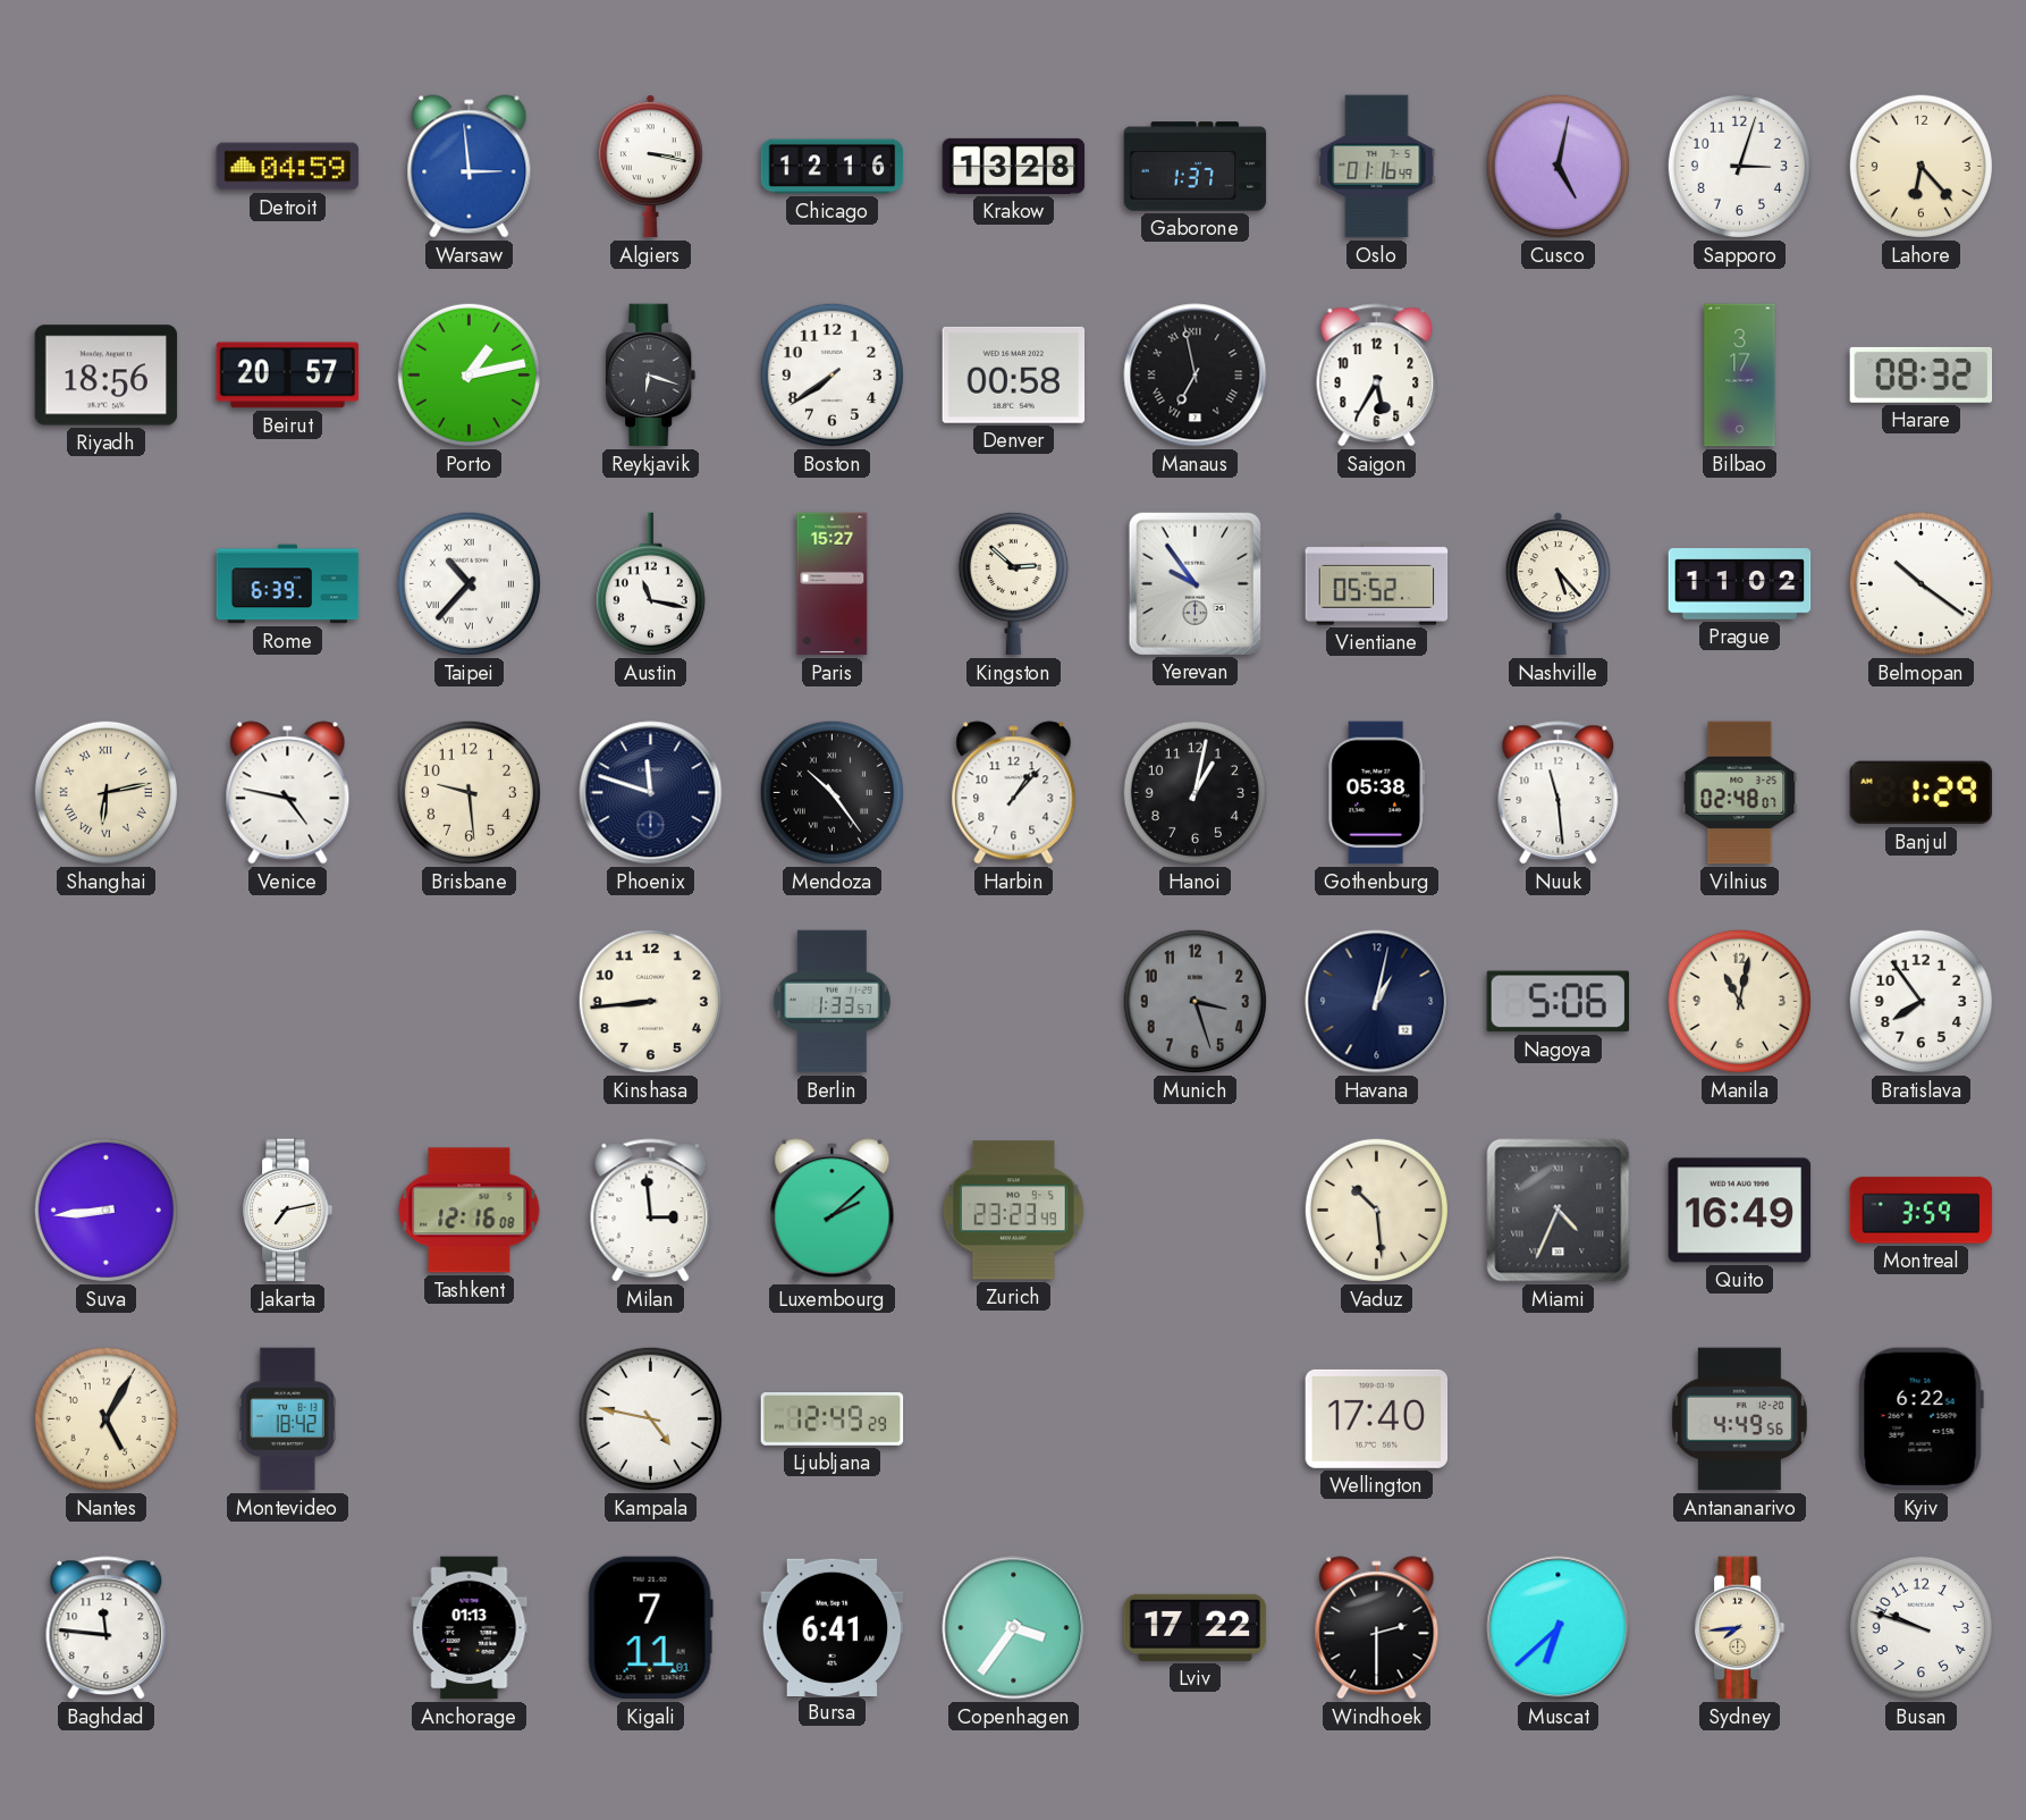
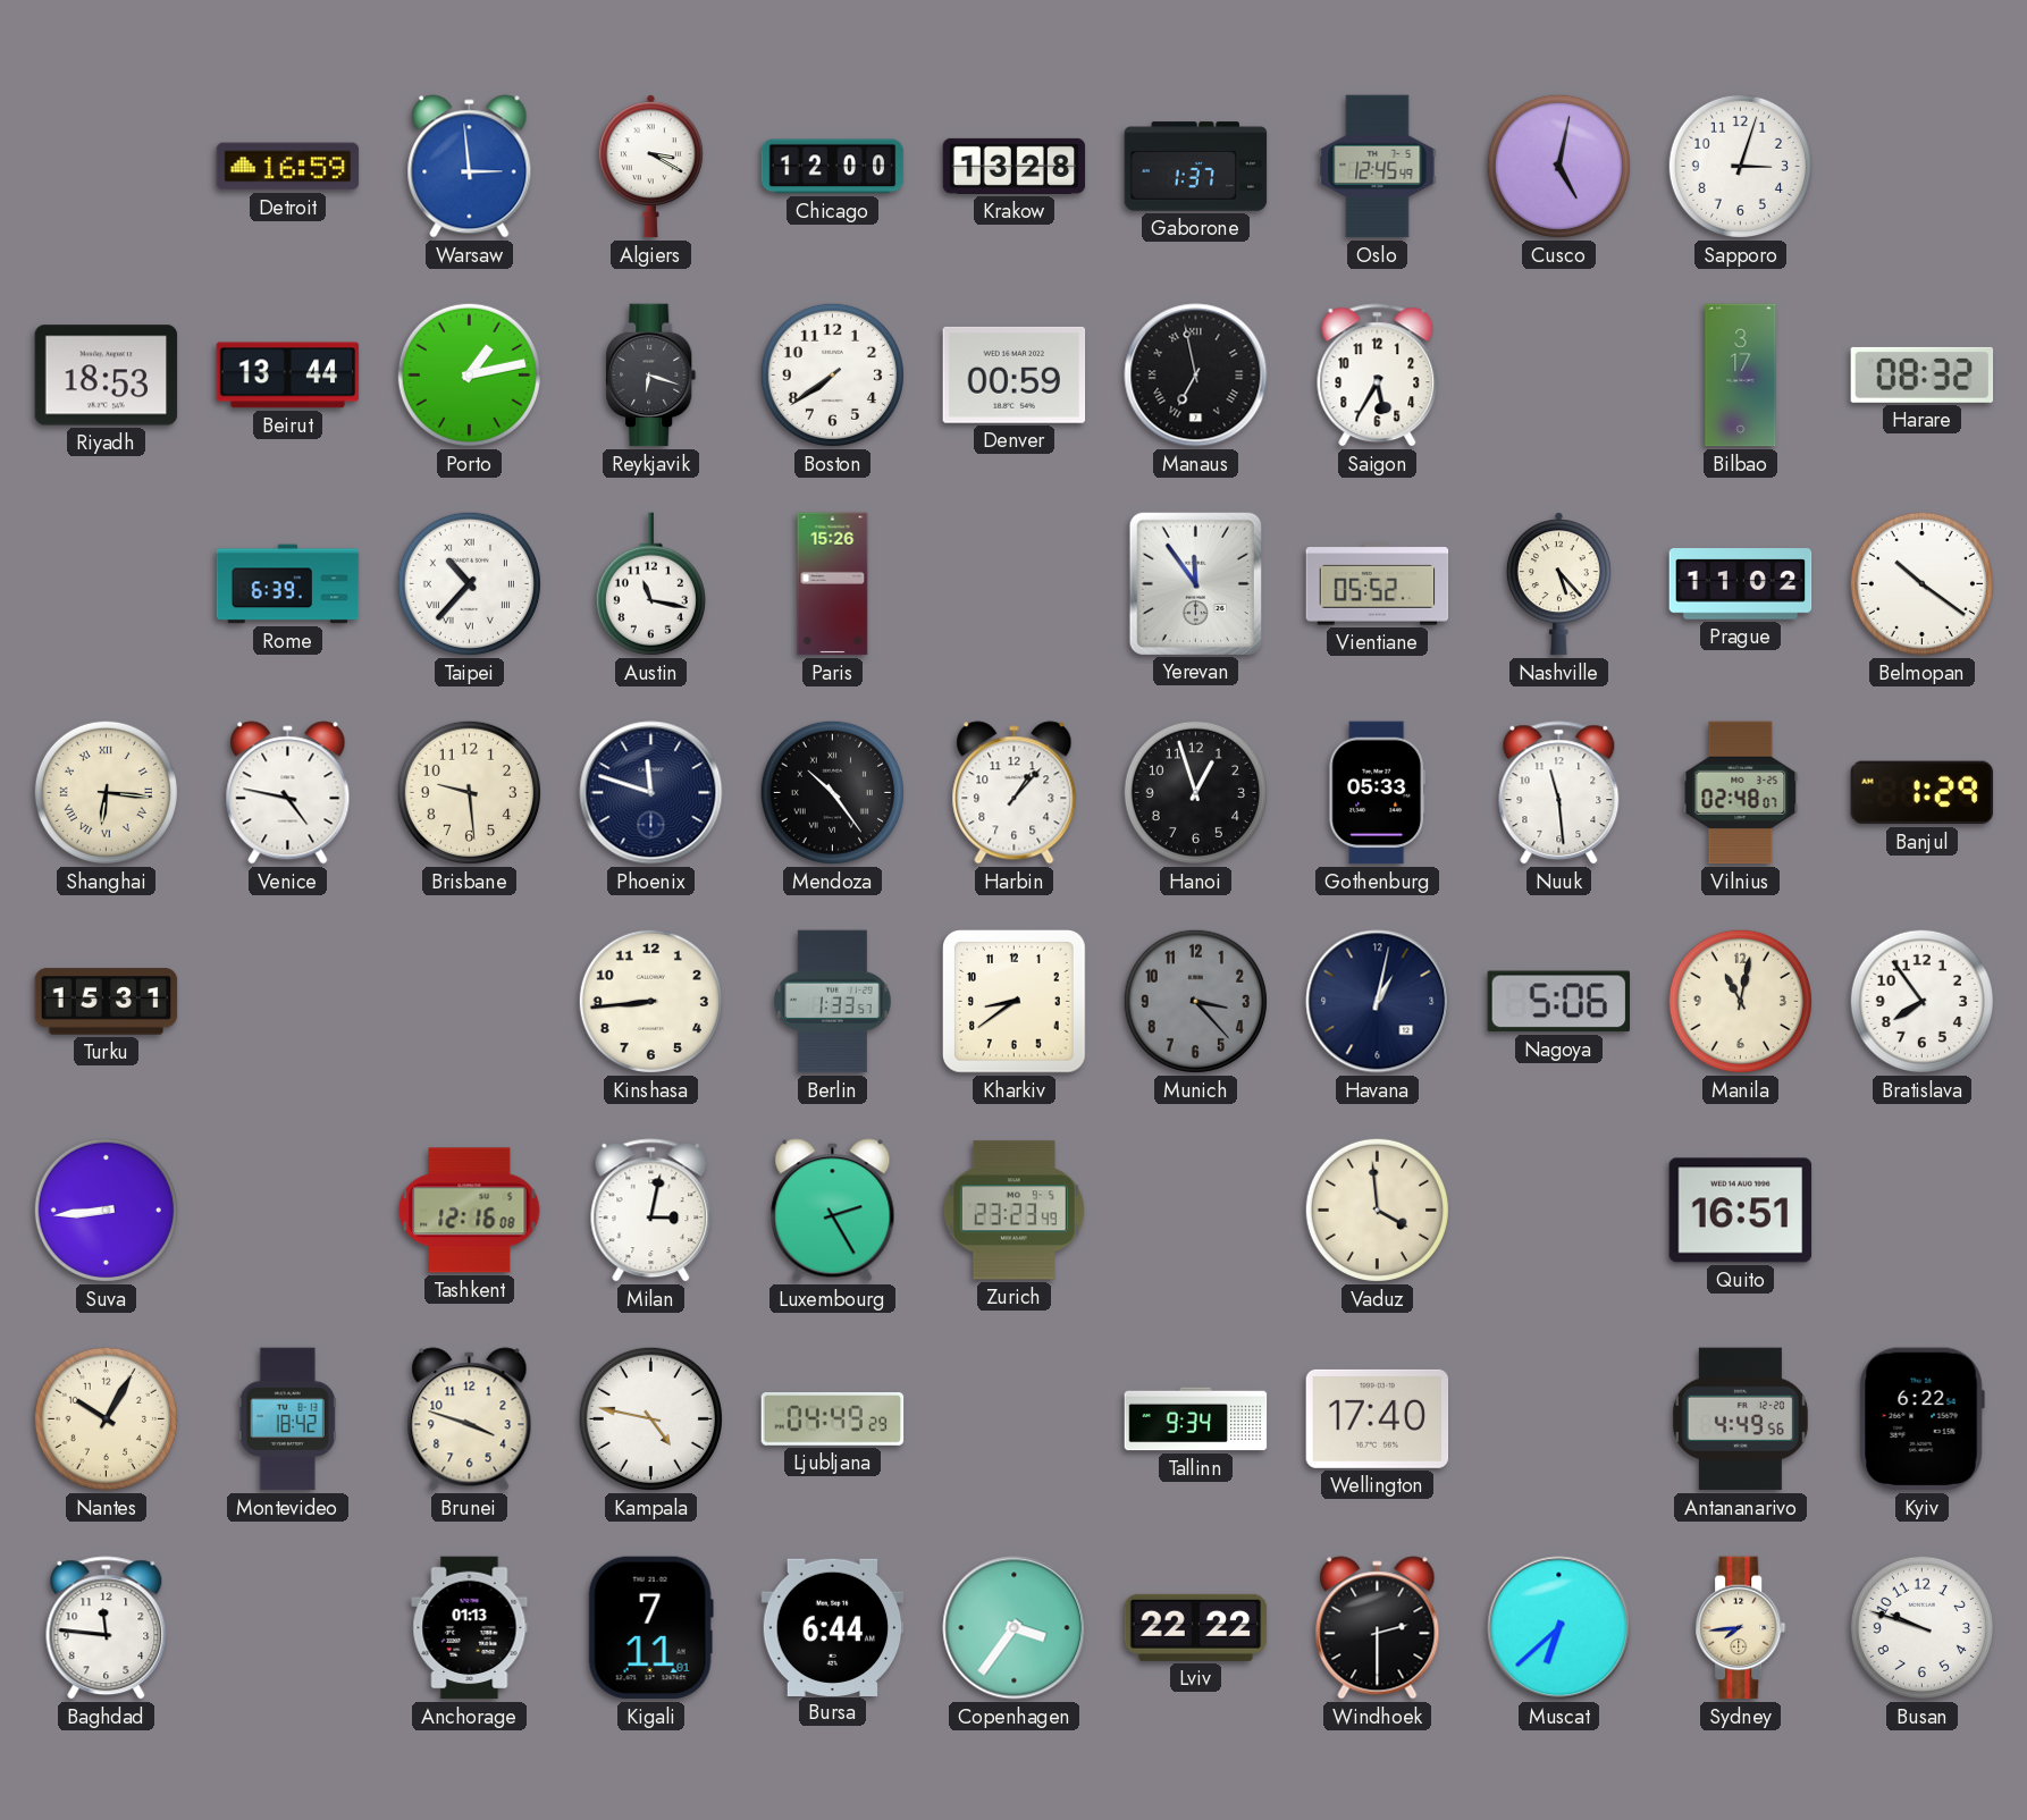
Detroit: 04:59 -> 16:59 (288, 167)
Algiers: 3:17 -> 3:20 (650, 167)
Chicago: 12:16 -> 12:00 (833, 167)
Oslo: 01:16 -> 12:45 (1378, 167)
Lahore: 6:23 -> none (1921, 166)
Riyadh: 18:56 -> 18:53 (107, 376)
Beirut: 20:57 -> 13:44 (288, 376)
Denver: 00:58 -> 00:59 (1015, 374)
Paris: 15:27 -> 15:26 (833, 584)
Kingston: 2:52 -> none (1013, 583)
Yerevan: 9:54 -> 11:54 (1195, 583)
Shanghai: 6:13 -> 6:16 (106, 792)
Hanoi: 1:02 -> 12:57 (1195, 792)
Gothenburg: 05:38 -> 05:33 (1378, 793)
Turku: none -> 15:31 (107, 1002)
Kharkiv: none -> 8:39 (1015, 1002)
Munich: 3:27 -> 3:23 (1195, 1001)
Jakarta: 7:13 -> none (288, 1211)
Milan: 2:59 -> 3:02 (651, 1211)
Luxembourg: 2:08 -> 2:25 (833, 1211)
Vaduz: 10:29 -> 3:59 (1377, 1210)
Miami: 4:34 -> none (1559, 1211)
Quito: 16:49 -> 16:51 (1741, 1211)
Montreal: 3:59 -> none (1922, 1211)
Nantes: 5:05 -> 10:05 (106, 1418)
Brunei: none -> 3:48 (470, 1419)
Ljubljana: 12:49 -> 04:49 (833, 1419)
Tallinn: none -> 9:34 (1196, 1419)
Bursa: 6:41 -> 6:44 (833, 1627)
Lviv: 17:22 -> 22:22 (1196, 1627)
